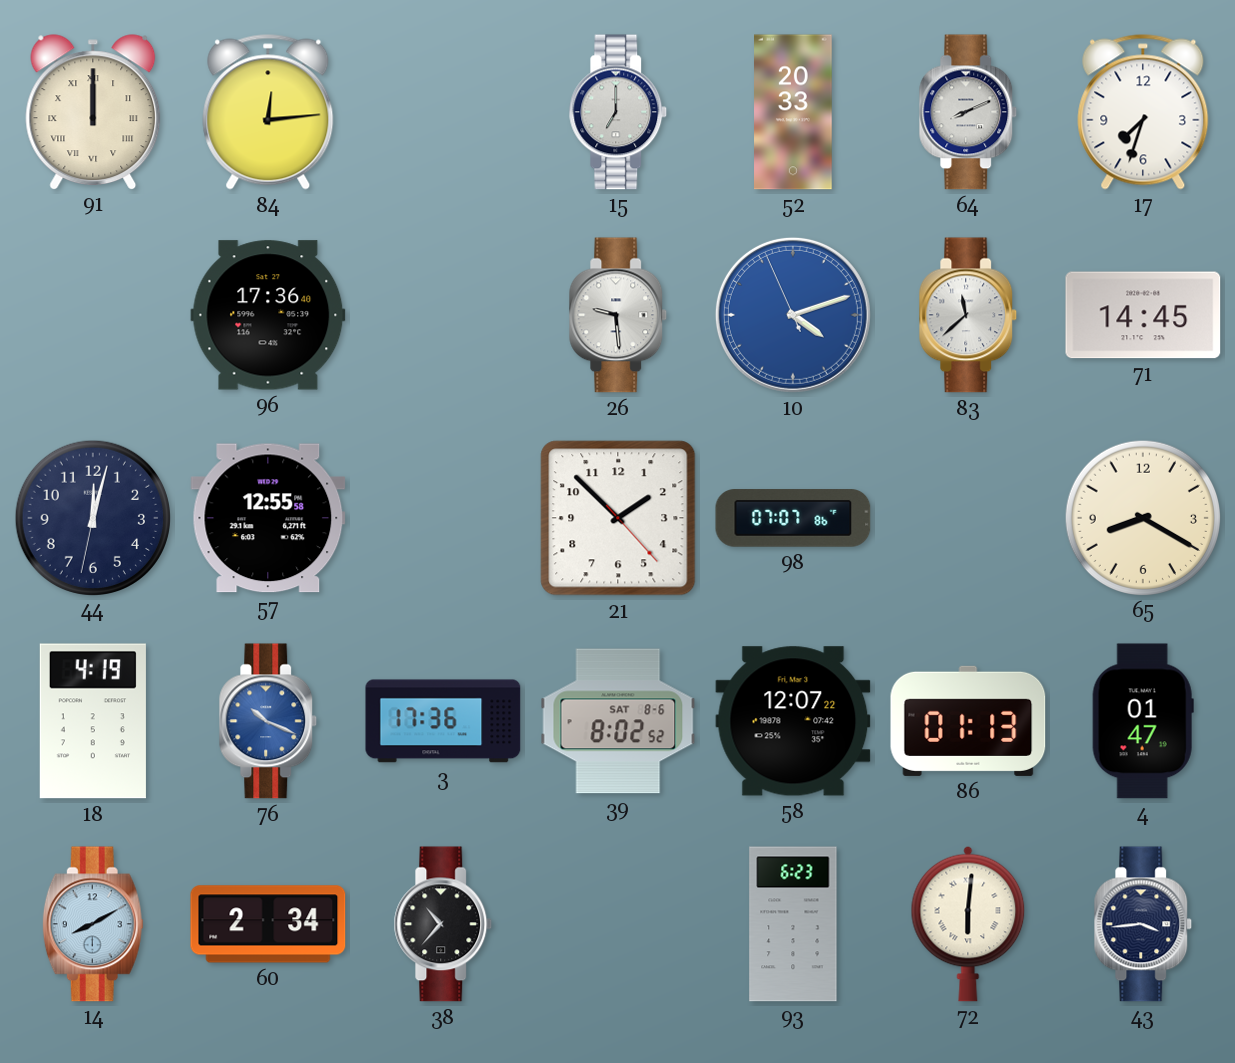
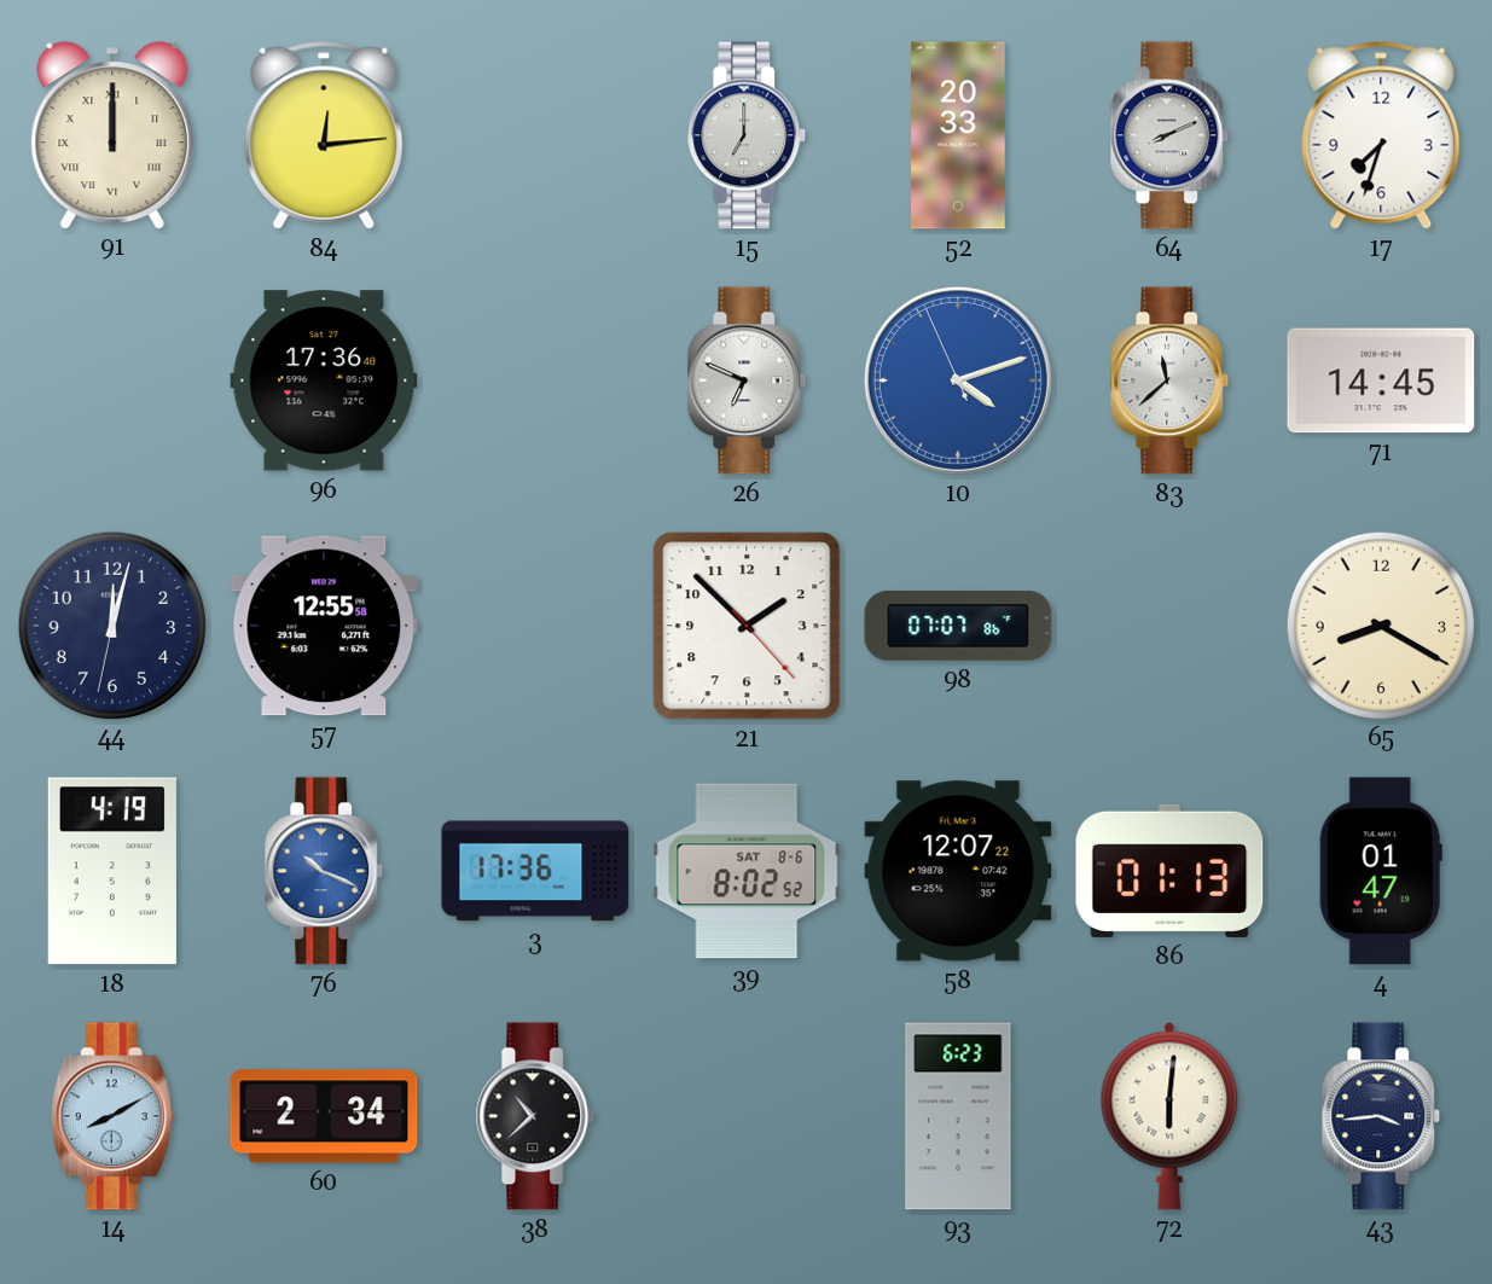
26: 9:29 -> 6:49 (747, 380)
38: 10:37 -> 10:38 (535, 1116)
